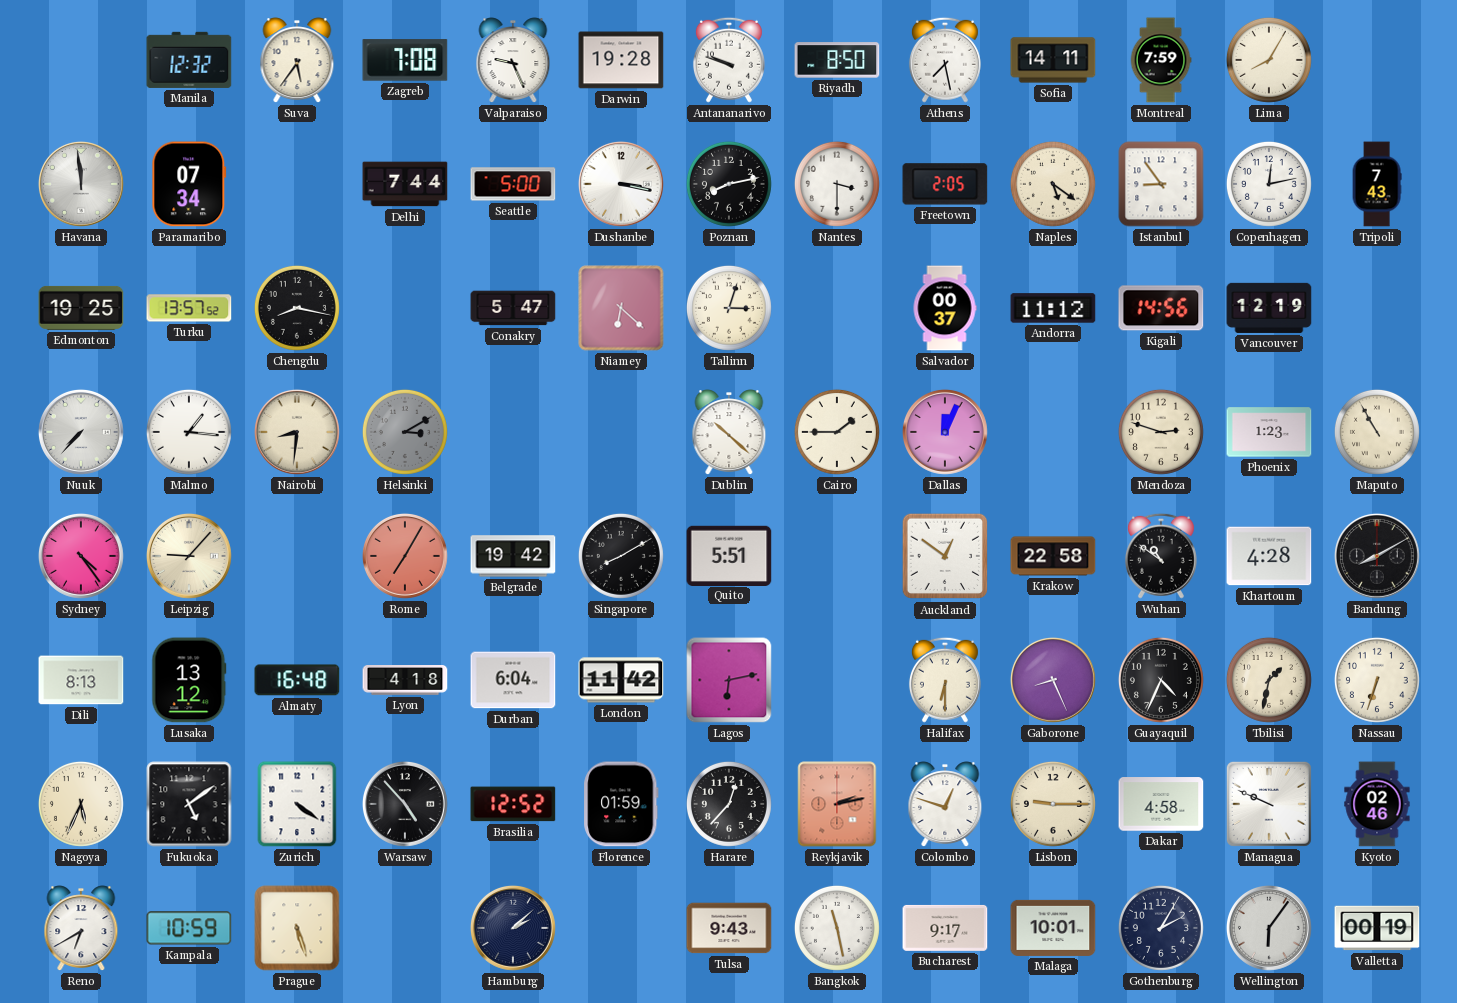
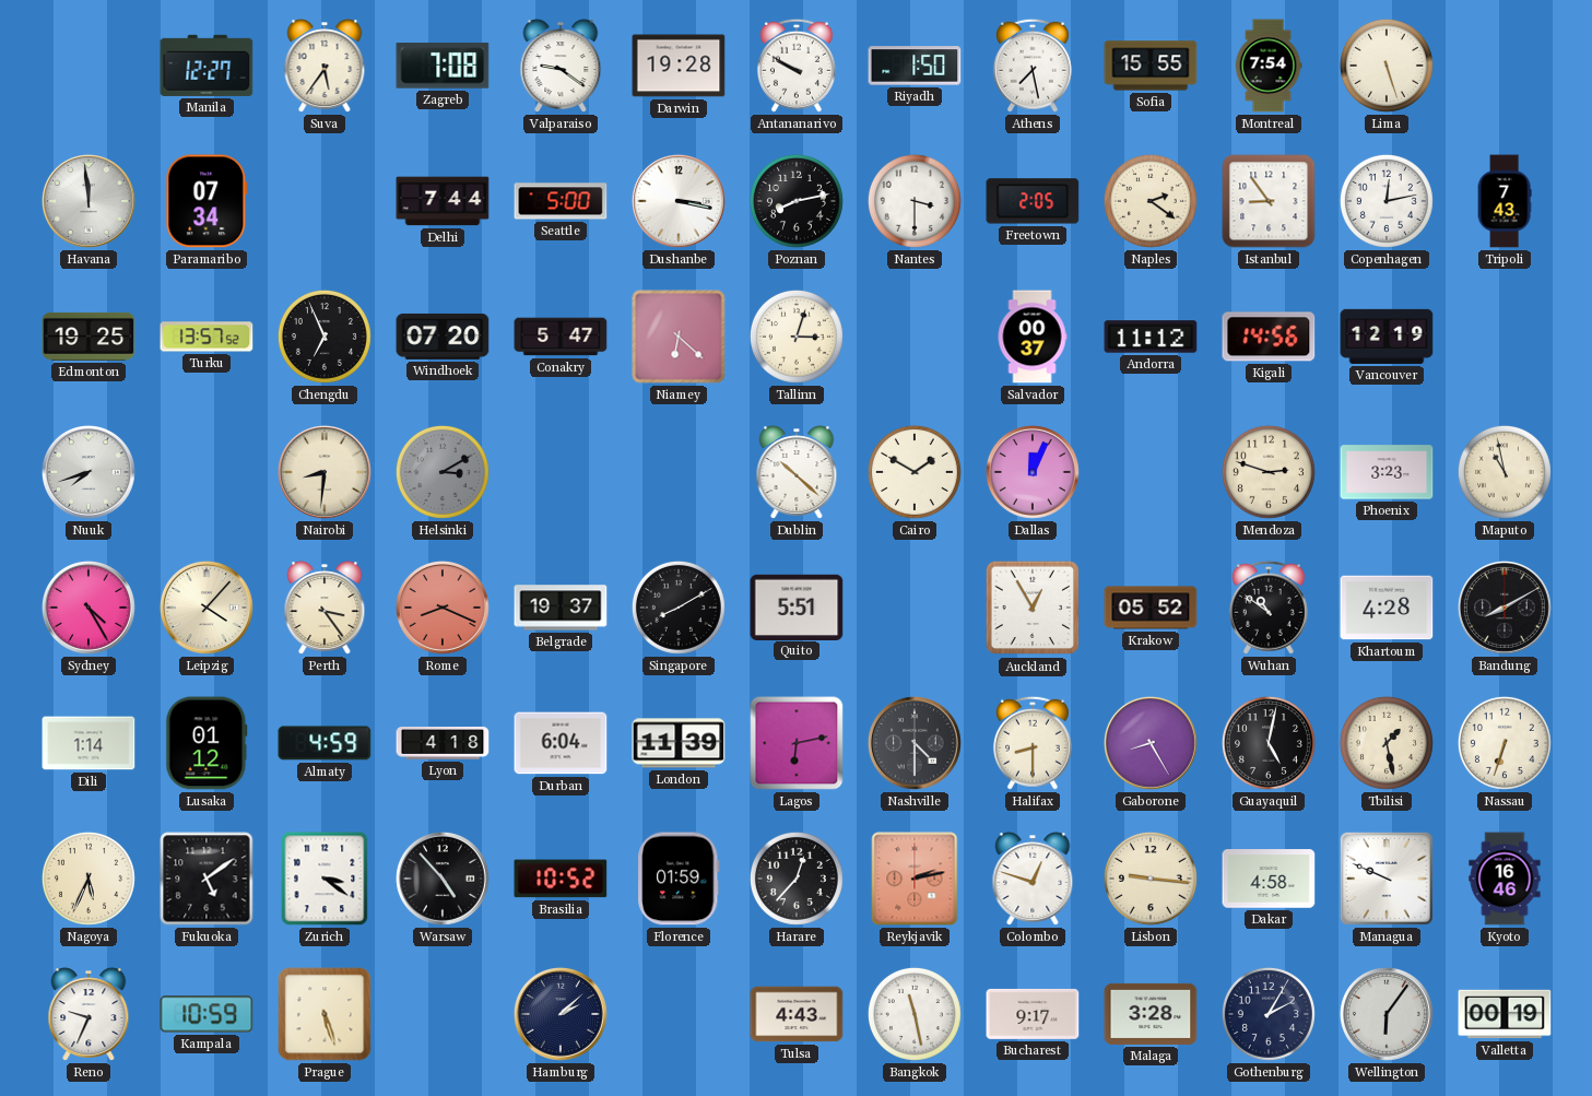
Manila: 12:32 -> 12:27 (207, 66)
Valparaiso: 9:26 -> 9:21 (561, 66)
Antananarivo: 9:48 -> 9:50 (797, 66)
Riyadh: 8:50 -> 1:50 (915, 66)
Sofia: 14:11 -> 15:55 (1151, 66)
Montreal: 7:59 -> 7:54 (1269, 66)
Lima: 8:05 -> 5:27 (1387, 66)
Naples: 5:21 -> 2:21 (1151, 201)
Chengdu: 8:17 -> 6:56 (325, 337)
Windhoek: none -> 07:20 (443, 337)
Nuuk: 7:37 -> 7:42 (89, 472)
Malmo: 1:16 -> none (189, 432)
Cairo: 1:45 -> 1:50 (915, 472)
Phoenix: 1:23 -> 3:23 (1387, 472)
Maputo: 10:55 -> 10:58 (1505, 472)
Sydney: 4:24 -> 4:25 (89, 608)
Leipzig: 9:07 -> 4:07 (207, 608)
Perth: none -> 3:24 (325, 608)
Rome: 7:05 -> 8:19 (443, 608)
Belgrade: 19:42 -> 19:37 (561, 608)
Auckland: 12:51 -> 12:55 (1033, 608)
Krakow: 22:58 -> 05:52 (1151, 608)
Dili: 8:13 -> 1:14 (89, 743)
Lusaka: 13:12 -> 01:12 (207, 743)
Almaty: 16:48 -> 4:59 (325, 743)
London: 11:42 -> 11:39 (679, 743)
Nashville: none -> 4:30 (915, 743)
Halifax: 6:30 -> 8:30 (1033, 743)
Gaborone: 8:26 -> 8:25 (1151, 743)
Guayaquil: 4:34 -> 5:02 (1269, 743)
Tbilisi: 1:32 -> 1:28 (1387, 743)
Zurich: 4:21 -> 3:21 (325, 879)
Brasilia: 12:52 -> 10:52 (561, 879)
Lisbon: 9:15 -> 9:16 (1151, 879)
Kyoto: 02:46 -> 16:46 (1505, 879)
Reno: 6:40 -> 9:34 (89, 1014)
Tulsa: 9:43 -> 4:43 (797, 1014)
Malaga: 10:01 -> 3:28 (1151, 1014)
